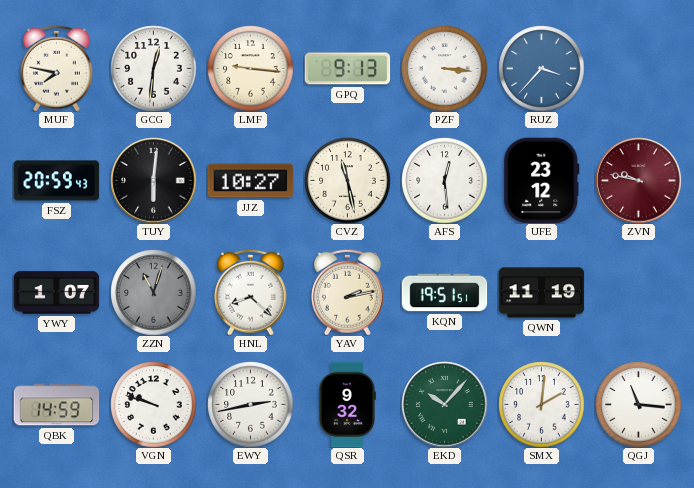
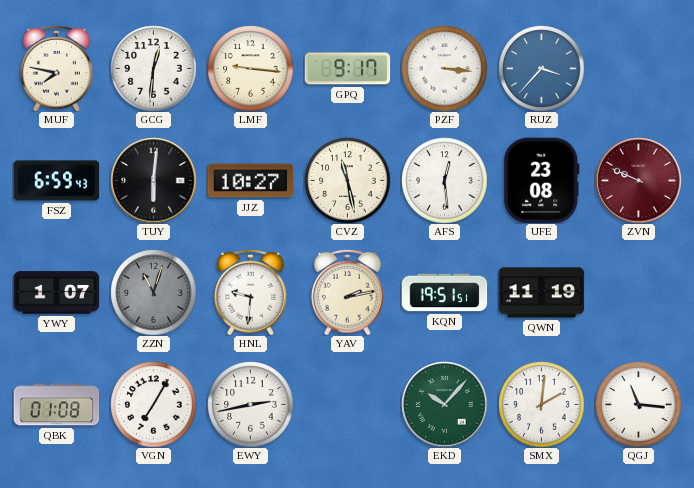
GPQ: 9:13 -> 9:17 (347, 69)
FSZ: 20:59 -> 6:59 (56, 181)
UFE: 23:12 -> 23:08 (542, 180)
ZVN: 9:47 -> 9:49 (638, 180)
HNL: 8:22 -> 9:31 (251, 292)
QBK: 14:59 -> 01:08 (56, 405)
VGN: 9:48 -> 7:05 (153, 404)
QSR: 9:32 -> none (348, 404)
